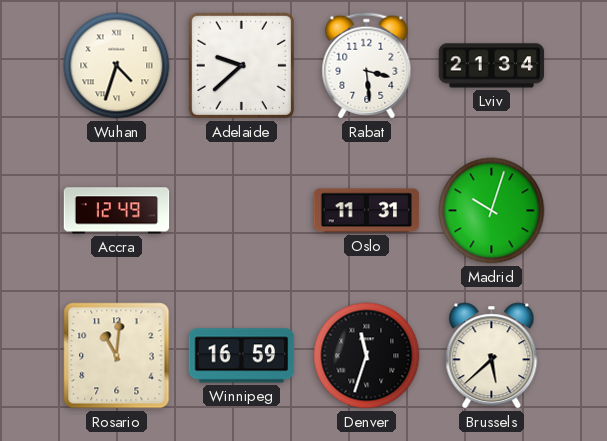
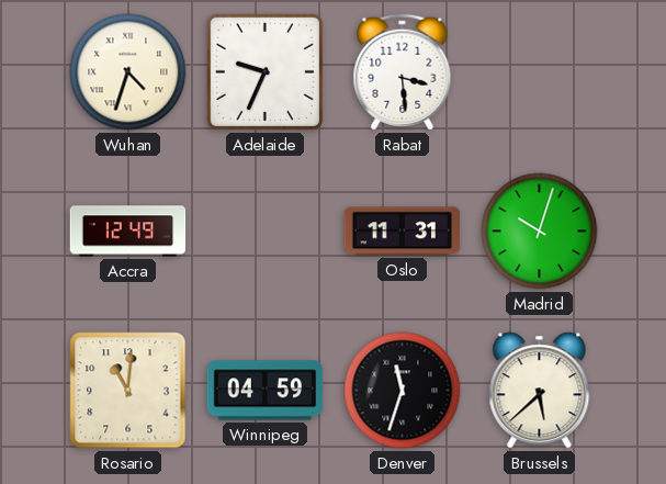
Adelaide: 9:38 -> 9:34 (264, 71)
Lviv: 21:34 -> none (492, 66)
Winnipeg: 16:59 -> 04:59 (266, 391)
